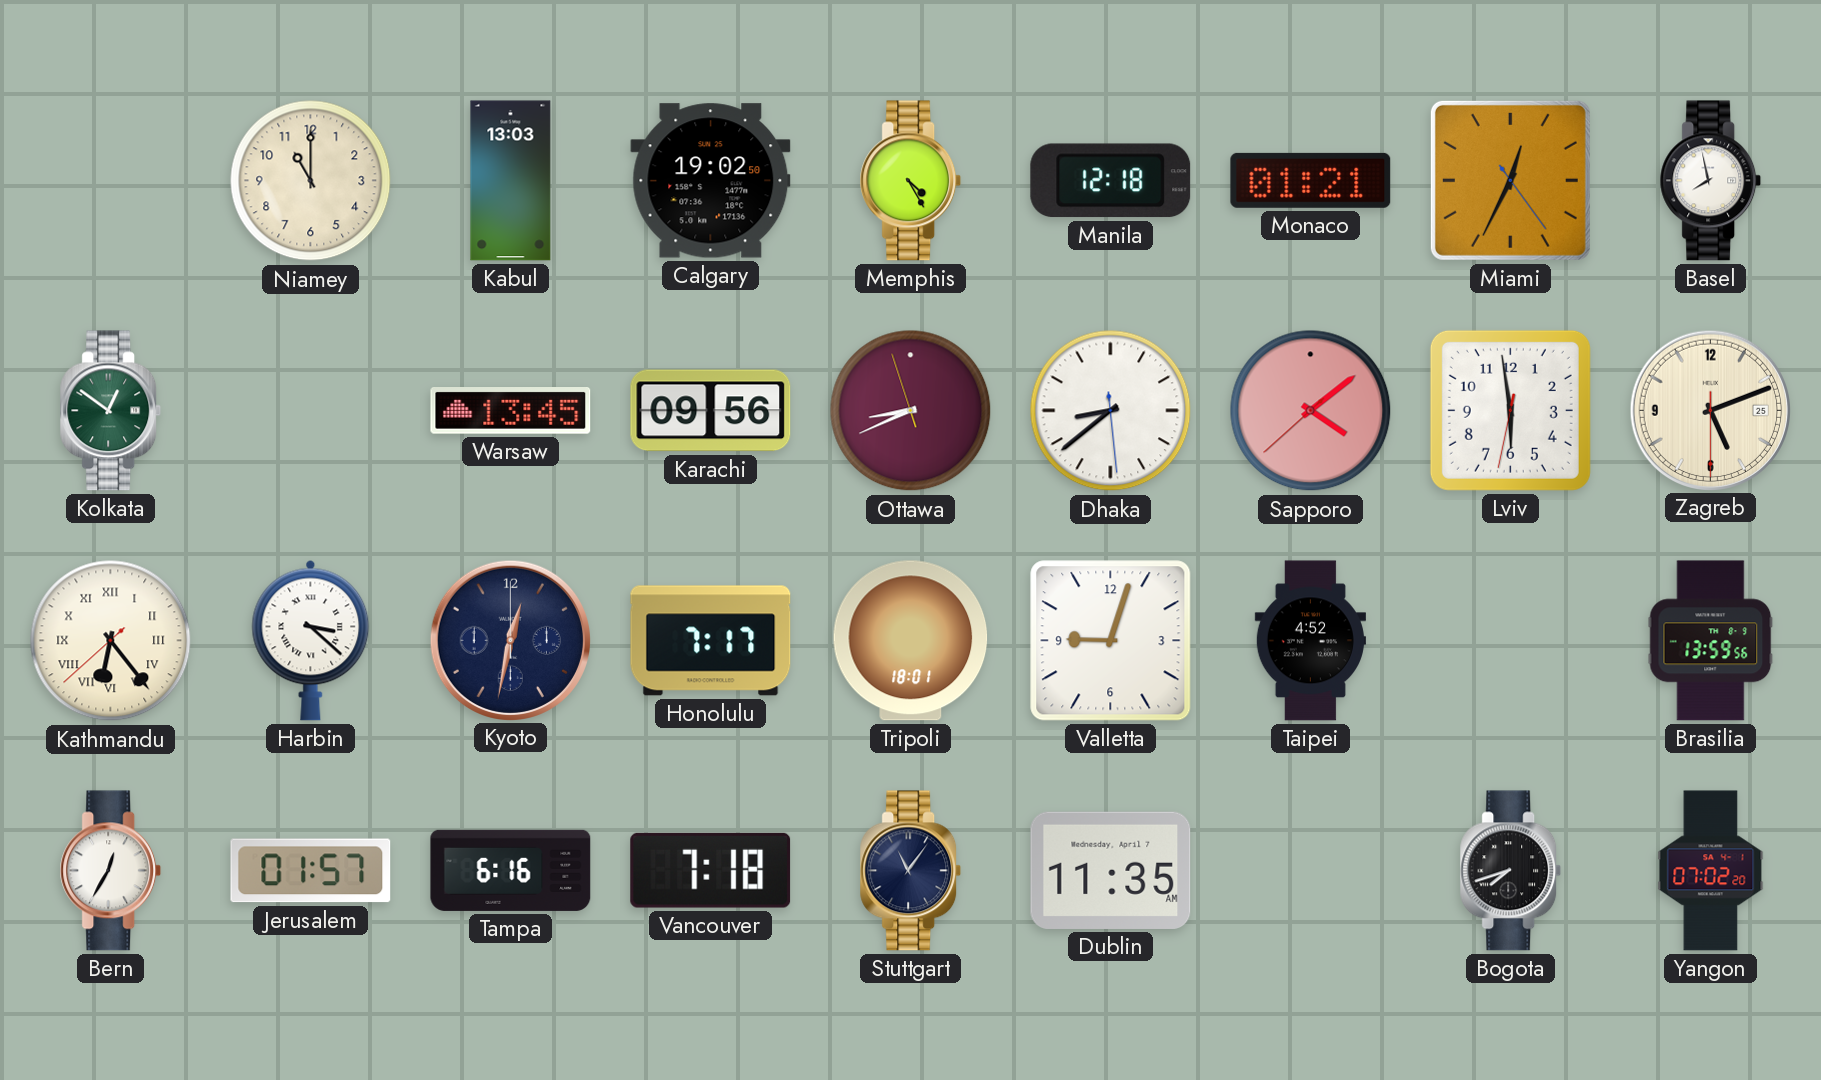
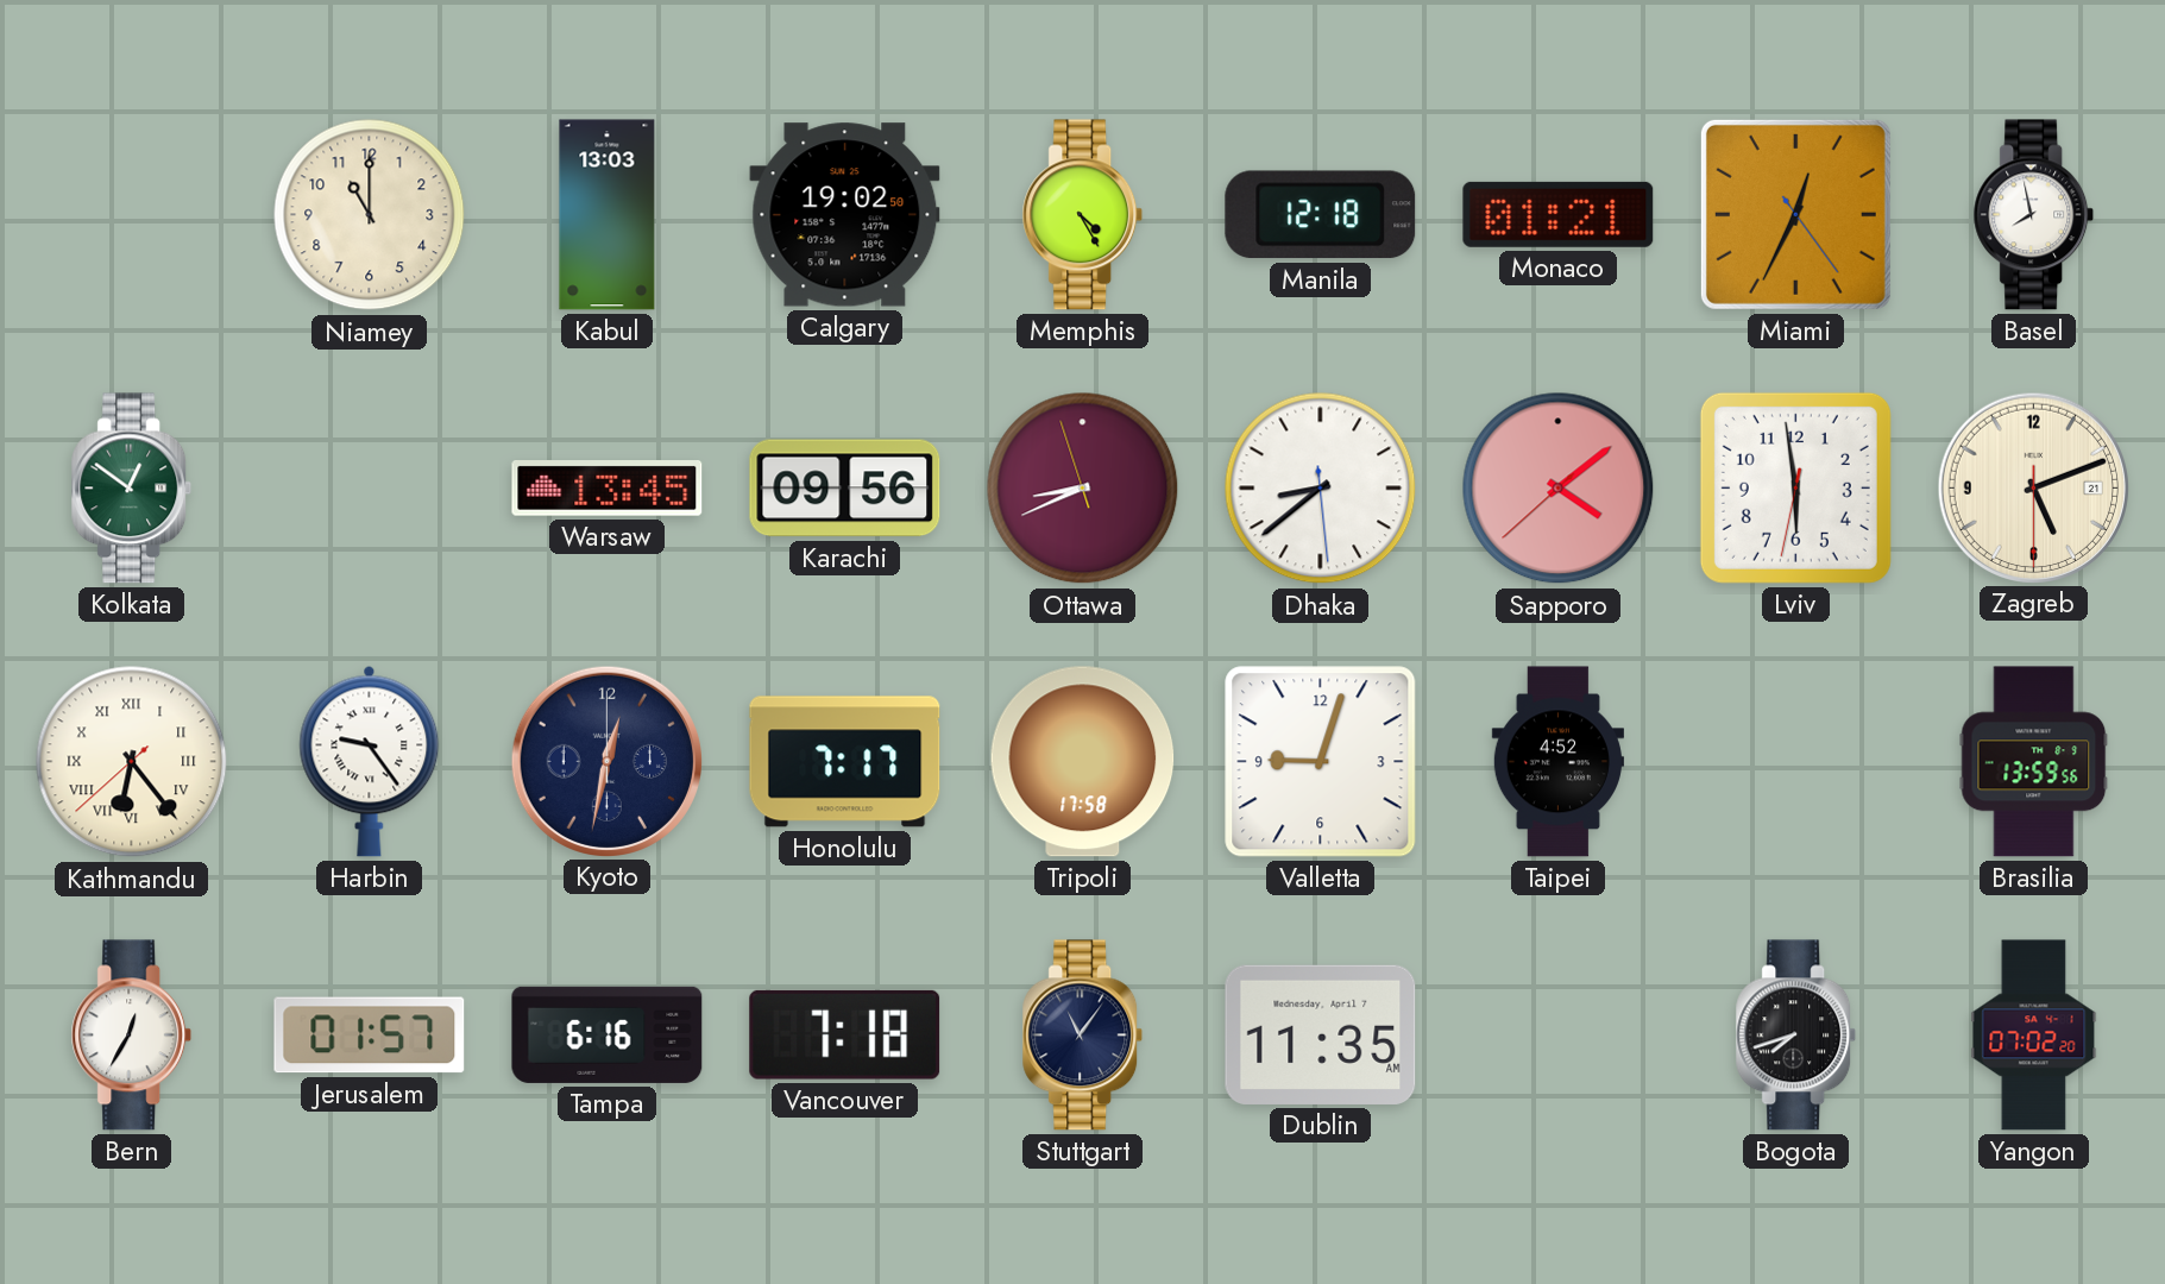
Zagreb date: 25 -> 21 (2033, 487)
Harbin: 3:22 -> 9:24 (370, 761)
Tripoli: 18:01 -> 17:58 (1083, 762)
